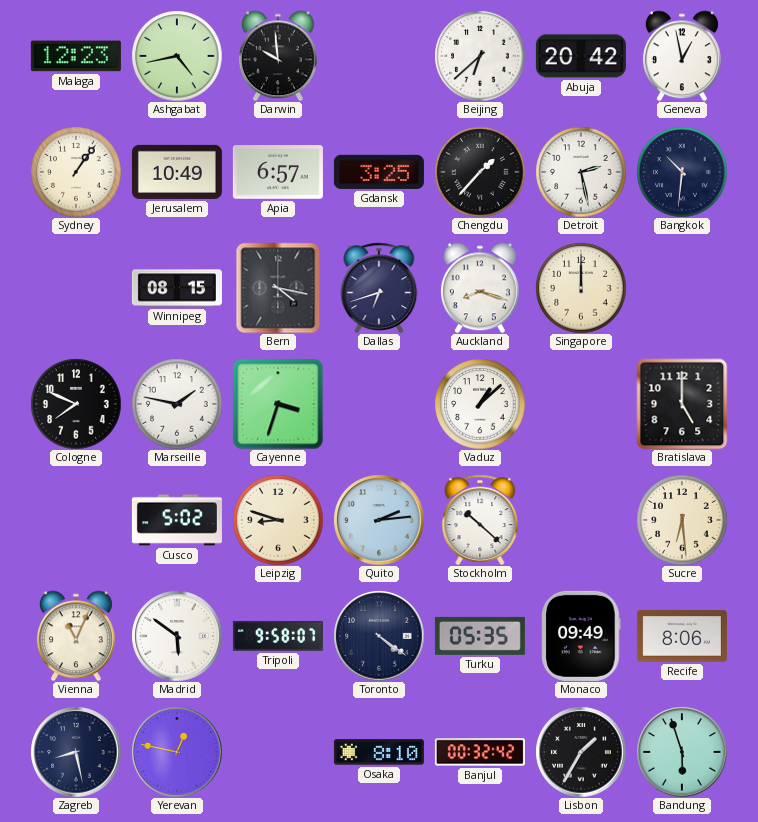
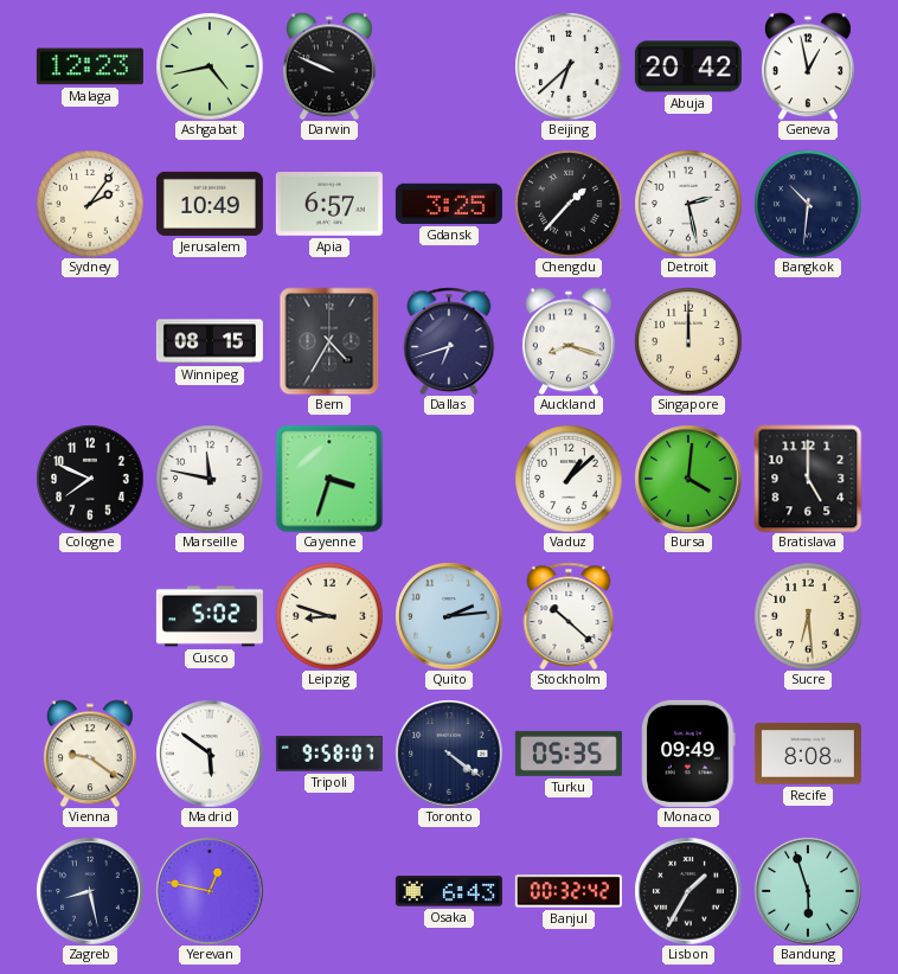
Darwin: 9:59 -> 9:49 (329, 66)
Sydney: 1:06 -> 2:06 (90, 204)
Bern: 4:17 -> 4:35 (329, 341)
Marseille: 1:47 -> 11:47 (210, 479)
Bursa: none -> 4:01 (688, 479)
Vienna: 11:04 -> 9:21 (90, 754)
Recife: 8:06 -> 8:08 (808, 754)
Osaka: 8:10 -> 6:43 (449, 891)
